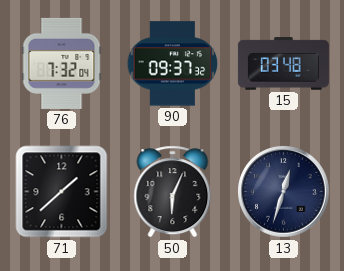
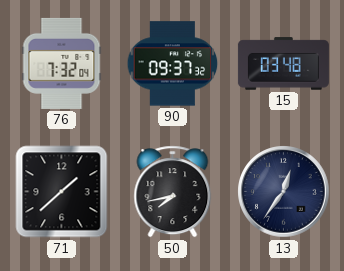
50: 6:04 -> 7:43 (173, 192)
13: 12:33 -> 12:36 (284, 192)
